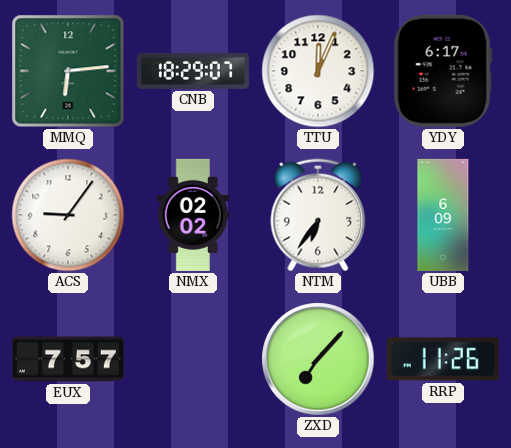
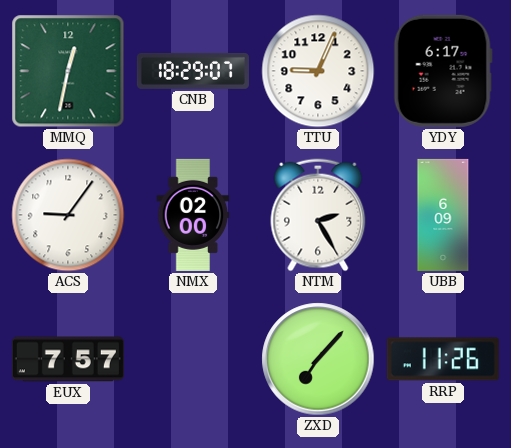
MMQ: 6:14 -> 12:32 (68, 71)
TTU: 12:04 -> 9:04 (318, 71)
NMX: 02:02 -> 02:00 (193, 215)
NTM: 6:36 -> 2:25 (318, 215)
